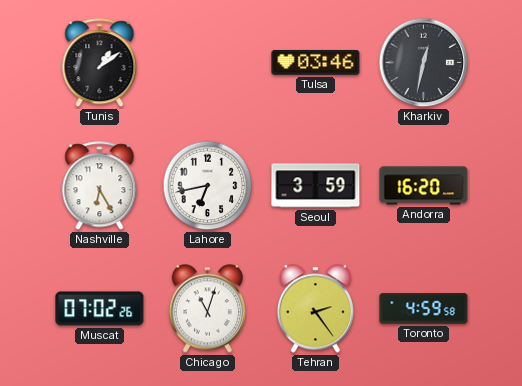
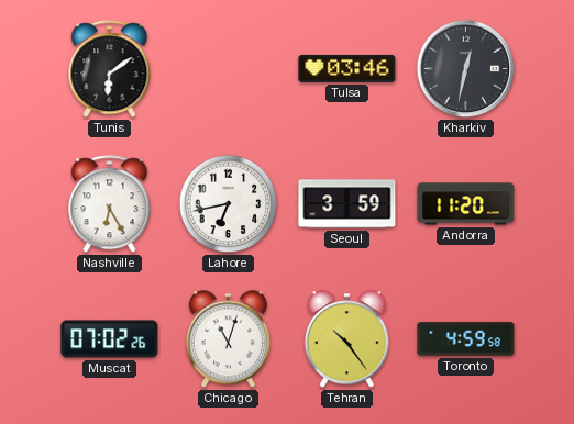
Tunis: 1:09 -> 6:09 (110, 69)
Andorra: 16:20 -> 11:20 (466, 204)
Tehran: 2:24 -> 10:24 (346, 339)
